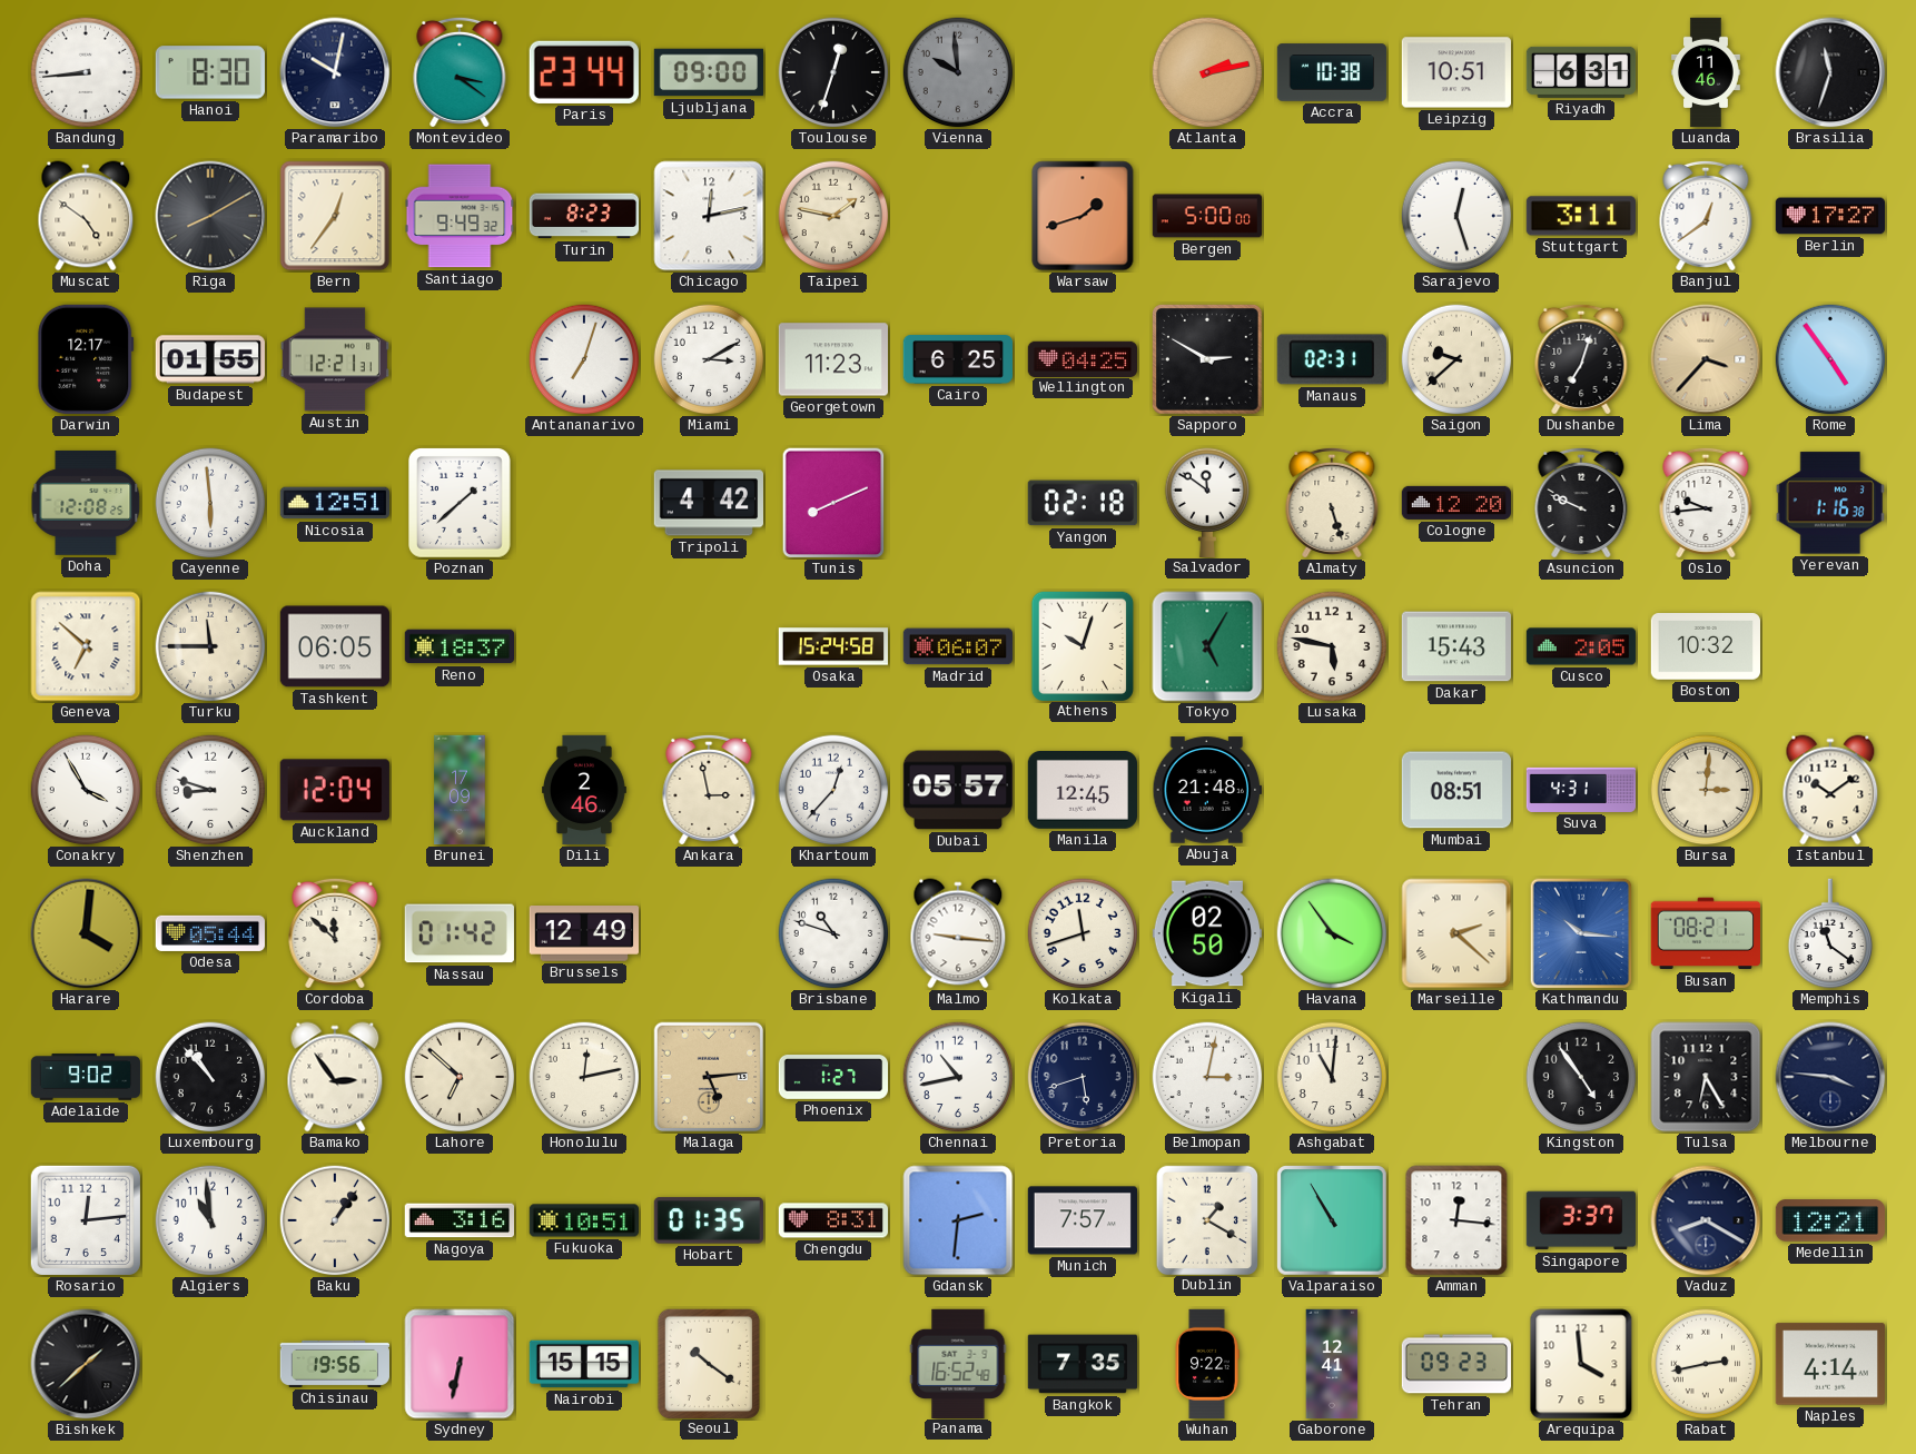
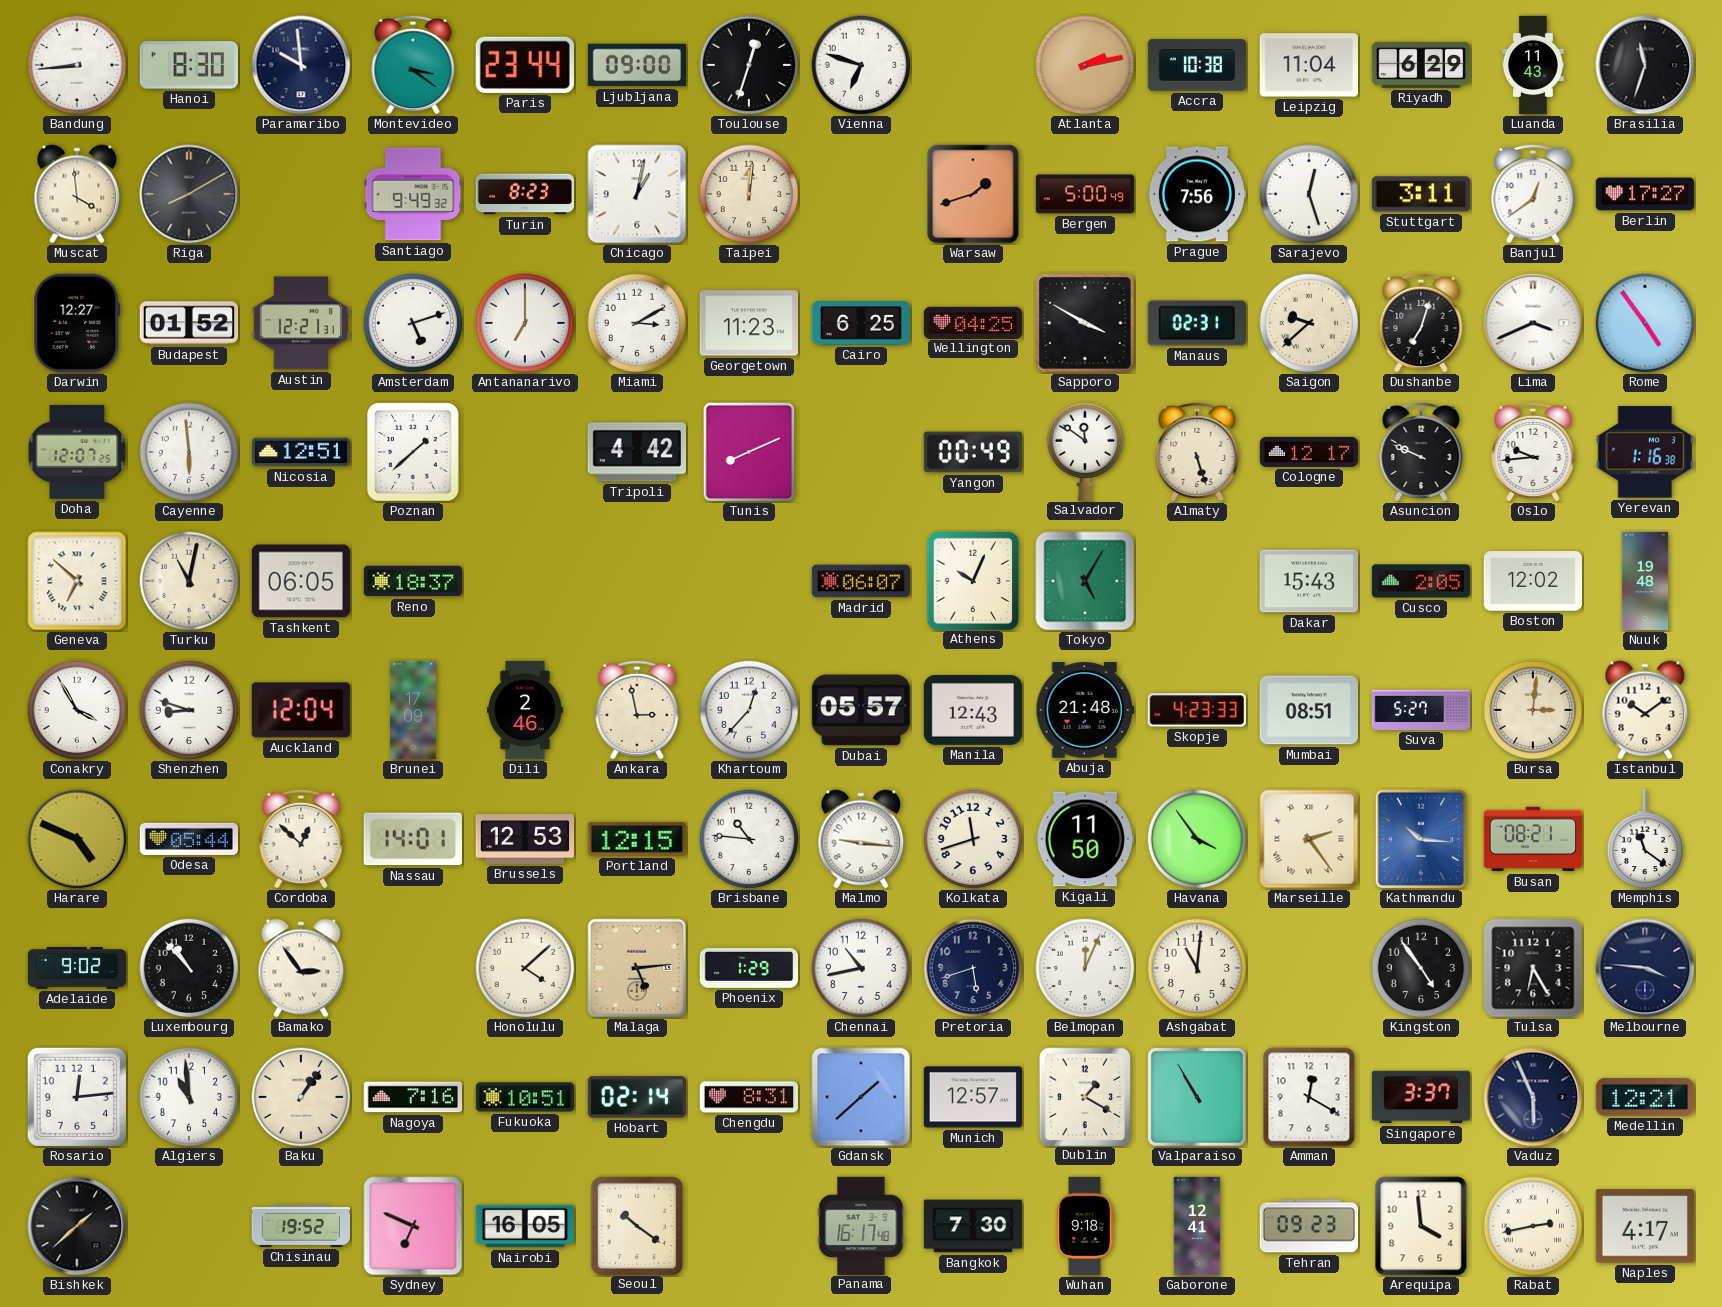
Paramaribo: 10:02 -> 9:59 (301, 65)
Vienna: 9:59 -> 6:48 (861, 65)
Vienna dial: grey -> white (861, 65)
Leipzig: 10:51 -> 11:04 (1308, 65)
Riyadh: 6:31 -> 6:29 (1421, 65)
Luanda: 11:46 -> 11:43 (1533, 65)
Muscat: 4:51 -> 3:59 (77, 194)
Bern: 12:36 -> none (335, 216)
Chicago: 12:13 -> 1:02 (637, 194)
Taipei: 1:47 -> 12:01 (749, 194)
Bergen: 5:00:00 -> 5:00:49 (1084, 194)
Prague: none -> 7:56 (1196, 194)
Darwin: 12:17 -> 12:27 (77, 323)
Budapest: 01:55 -> 01:52 (188, 323)
Amsterdam: none -> 5:12 (413, 323)
Antananarivo: 7:03 -> 7:00 (525, 323)
Sapporo: 2:50 -> 3:50 (1086, 324)
Lima: 3:37 -> 3:41 (1533, 323)
Lima dial: champagne -> white (1533, 323)
Doha: 12:08 -> 12:07 (77, 452)
Yangon: 02:18 -> 00:49 (972, 452)
Cologne: 12:20 -> 12:17 (1308, 452)
Turku: 11:45 -> 11:02 (189, 581)
Osaka: 15:24 -> none (832, 646)
Athens: 10:03 -> 10:04 (972, 580)
Lusaka: 5:47 -> none (1332, 646)
Boston: 10:32 -> 12:02 (1532, 582)
Nuuk: none -> 19:48 (1645, 581)
Manila: 12:45 -> 12:43 (972, 711)
Skopje: none -> 4:23 (1196, 710)
Suva: 4:31 -> 5:27 (1421, 710)
Harare: 4:01 -> 4:49 (77, 839)
Cordoba: 11:52 -> 12:52 (301, 839)
Nassau: 01:42 -> 14:01 (413, 839)
Brussels: 12:49 -> 12:53 (525, 839)
Portland: none -> 12:15 (637, 839)
Brisbane: 10:48 -> 10:46 (749, 839)
Kigali: 02:50 -> 11:50 (1084, 839)
Marseille: 2:22 -> 2:24 (1309, 839)
Lahore: 6:52 -> none (460, 1077)
Honolulu: 12:13 -> 4:08 (525, 968)
Phoenix: 1:27 -> 1:29 (749, 969)
Belmopan: 3:02 -> 12:04 (1085, 968)
Nagoya: 3:16 -> 7:16 (412, 1097)
Hobart: 01:35 -> 02:14 (636, 1097)
Gdansk: 2:31 -> 1:38 (861, 1097)
Munich: 7:57 -> 12:57 (972, 1097)
Amman: 12:16 -> 12:20 (1309, 1097)
Vaduz: 8:20 -> 5:56 (1533, 1097)
Chisinau: 19:56 -> 19:52 (300, 1226)
Sydney: 6:32 -> 6:49 (413, 1226)
Nairobi: 15:15 -> 16:05 (524, 1226)
Panama: 16:52 -> 16:17 (861, 1225)
Bangkok: 7:35 -> 7:30 (972, 1226)
Wuhan: 9:22 -> 9:18 (1085, 1226)
Naples: 4:14 -> 4:17 (1644, 1226)
